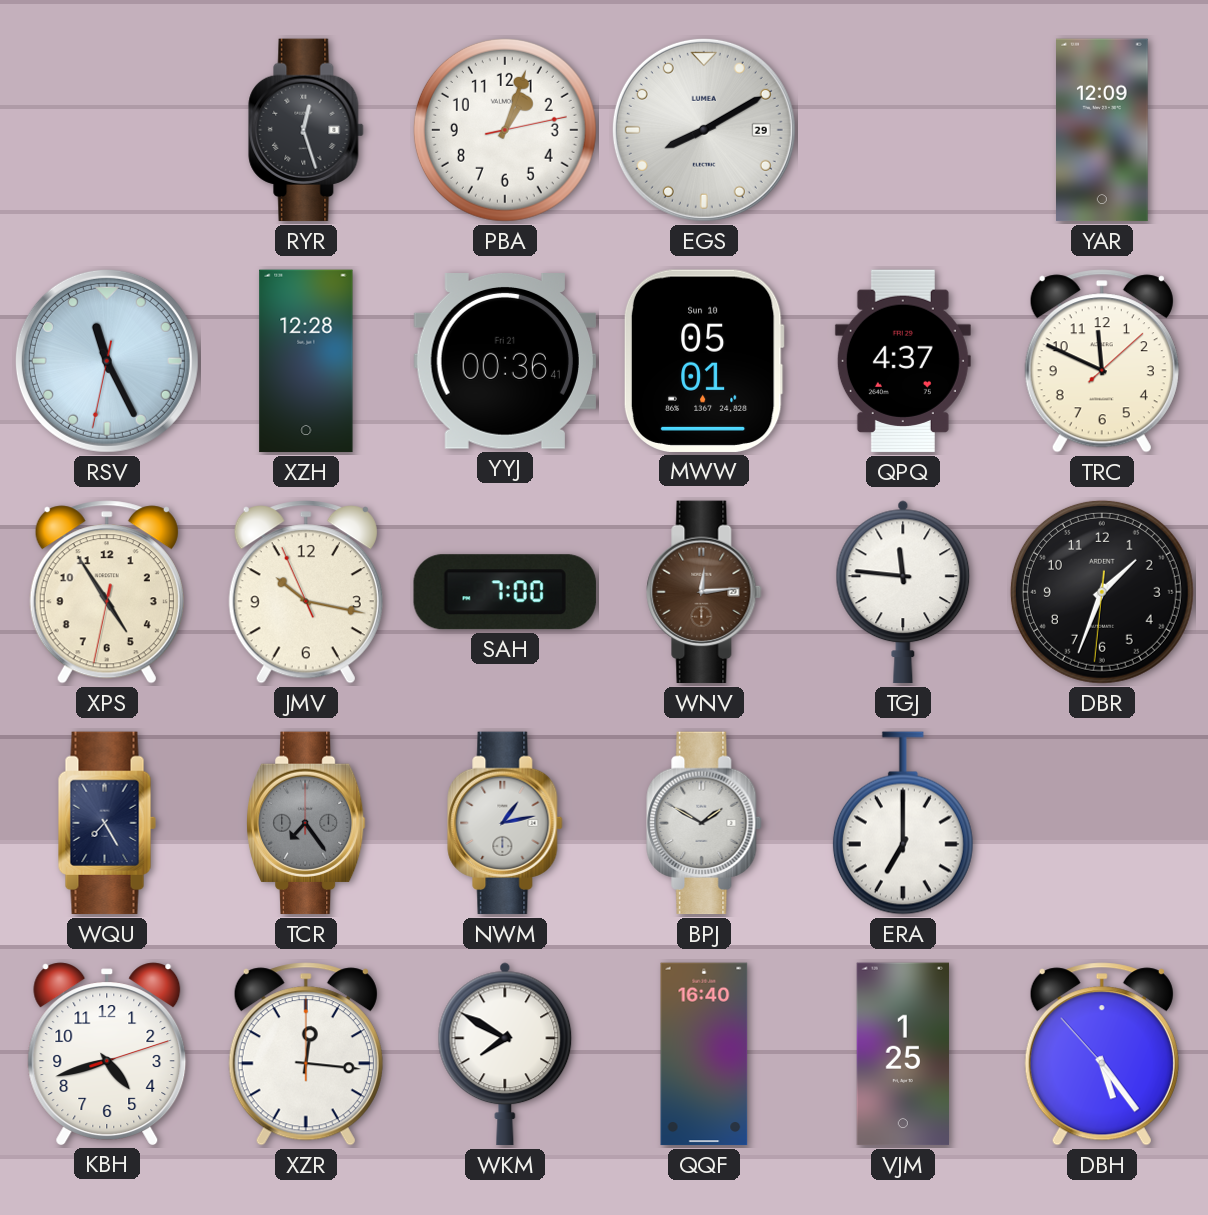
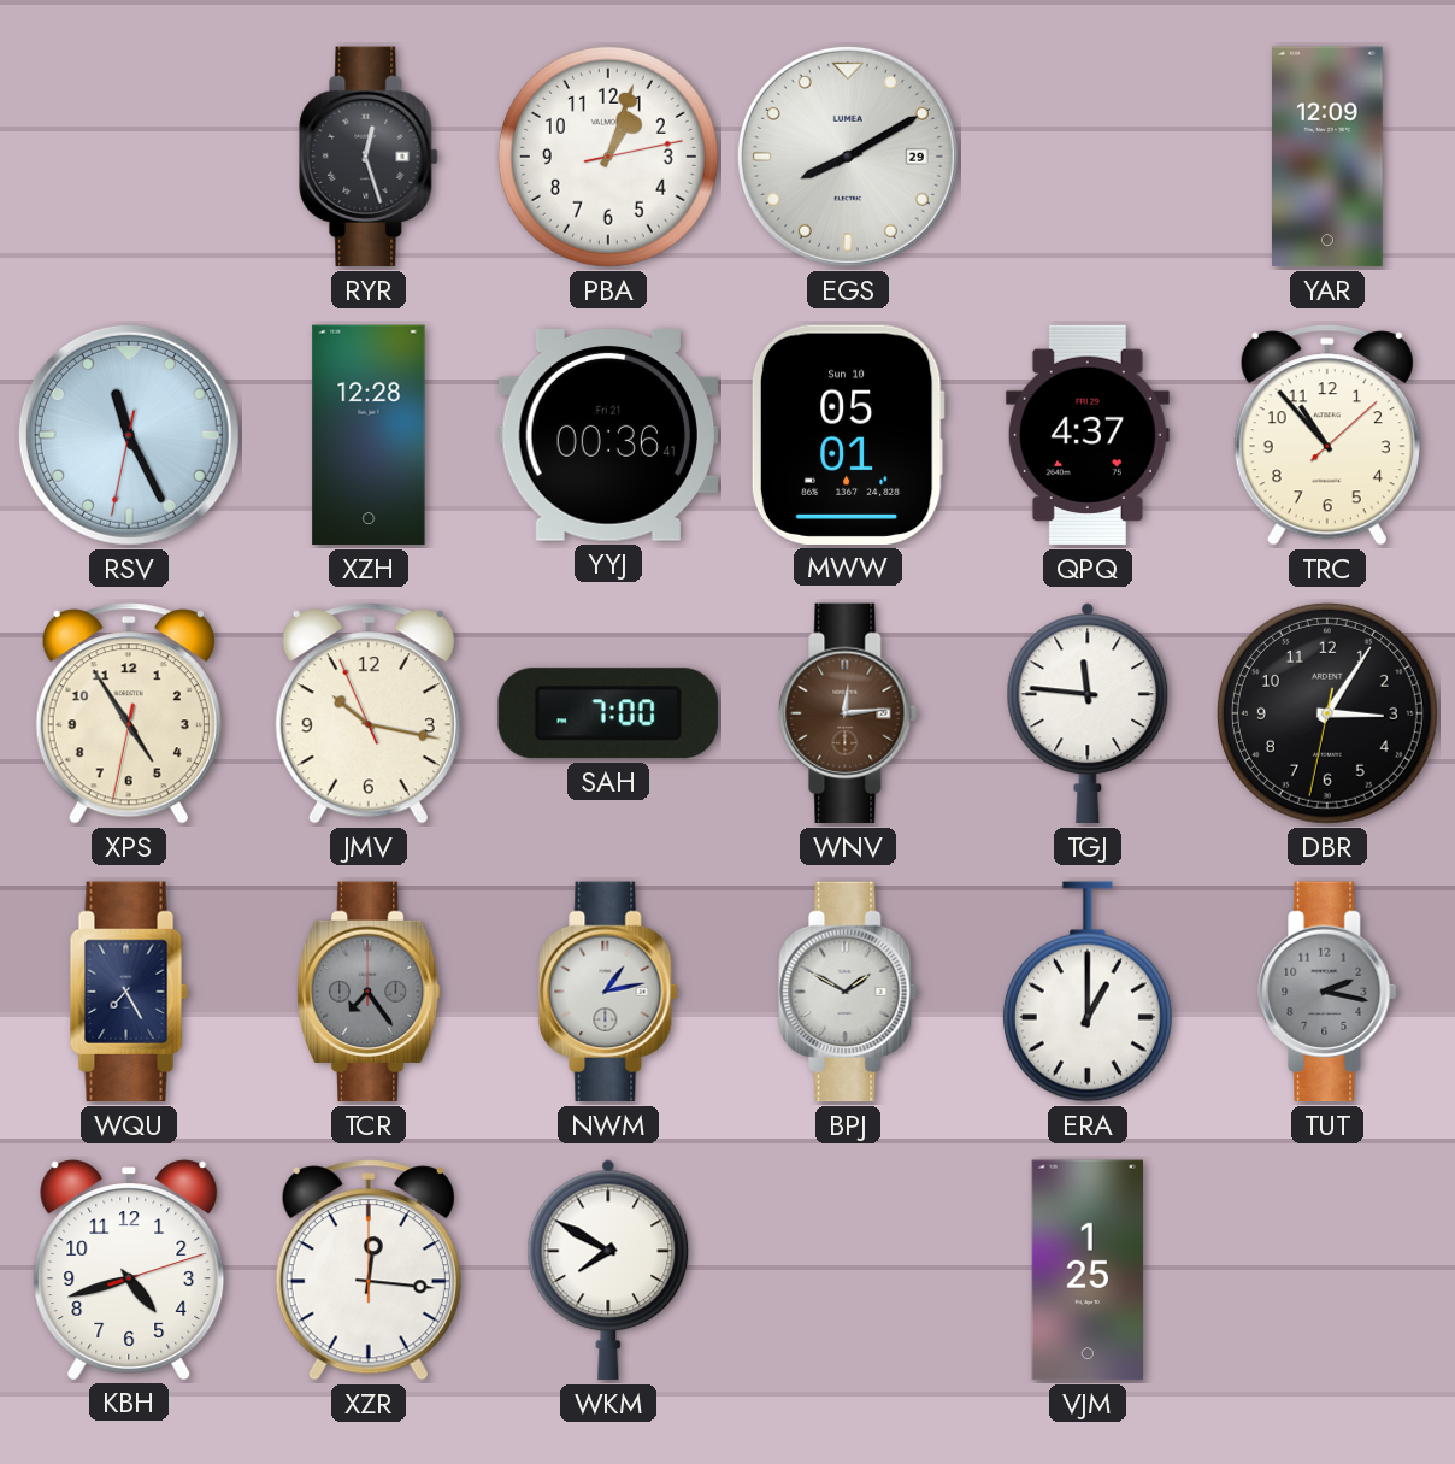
TRC: 11:49 -> 10:53 (1327, 435)
DBR: 1:33 -> 3:05 (1327, 713)
ERA: 7:00 -> 1:00 (1088, 992)
TUT: none -> 2:17 (1327, 992)
QQF: 16:40 -> none (704, 1054)
DBH: 5:23 -> none (1102, 1054)
